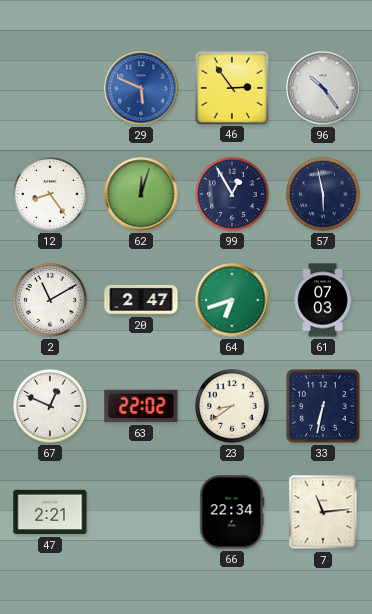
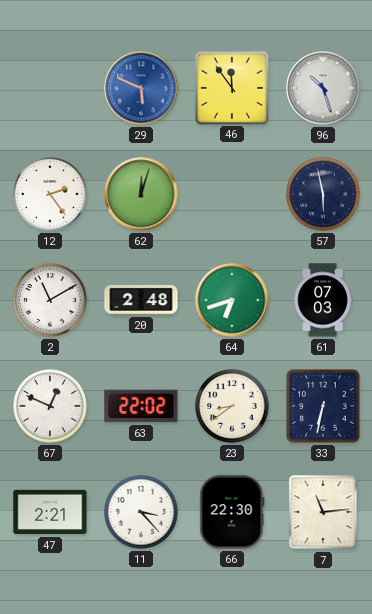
46: 2:54 -> 11:54 (231, 87)
96: 10:24 -> 10:27 (323, 88)
12: 8:24 -> 2:24 (51, 195)
99: 12:55 -> none (233, 195)
20: 2:47 -> 2:48 (141, 300)
11: none -> 3:23 (142, 513)
66: 22:34 -> 22:30 (232, 512)
